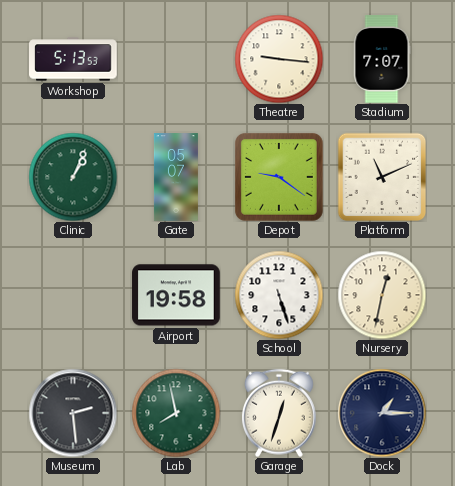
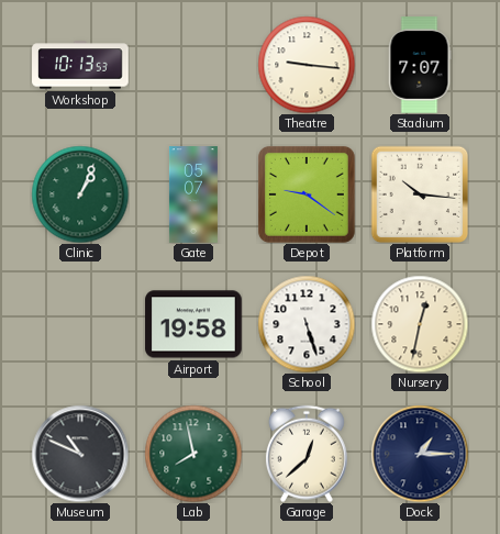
Workshop: 5:13 -> 10:13 (80, 65)
Platform: 11:11 -> 10:16 (420, 194)
Museum: 2:29 -> 10:49 (80, 454)
Garage: 12:33 -> 12:38 (307, 454)
